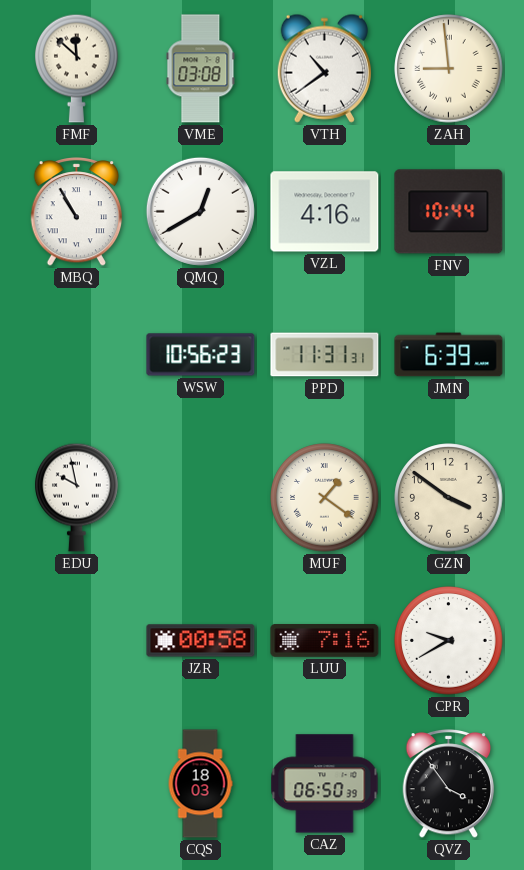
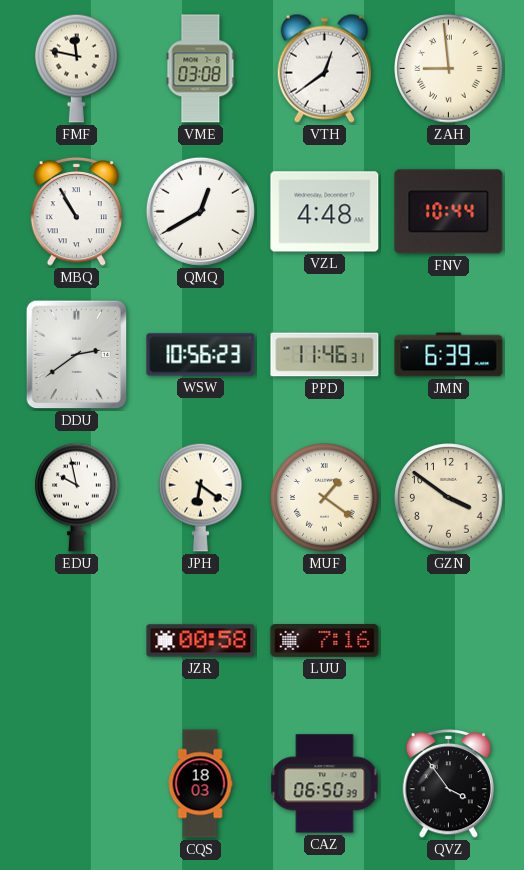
FMF: 11:52 -> 11:47 (77, 68)
VTH: 10:39 -> 12:39 (324, 68)
VZL: 4:16 -> 4:48 (325, 212)
DDU: none -> 2:39 (77, 355)
PPD: 11:31 -> 11:46 (325, 355)
JPH: none -> 6:21 (201, 497)
CPR: 9:40 -> none (449, 641)
